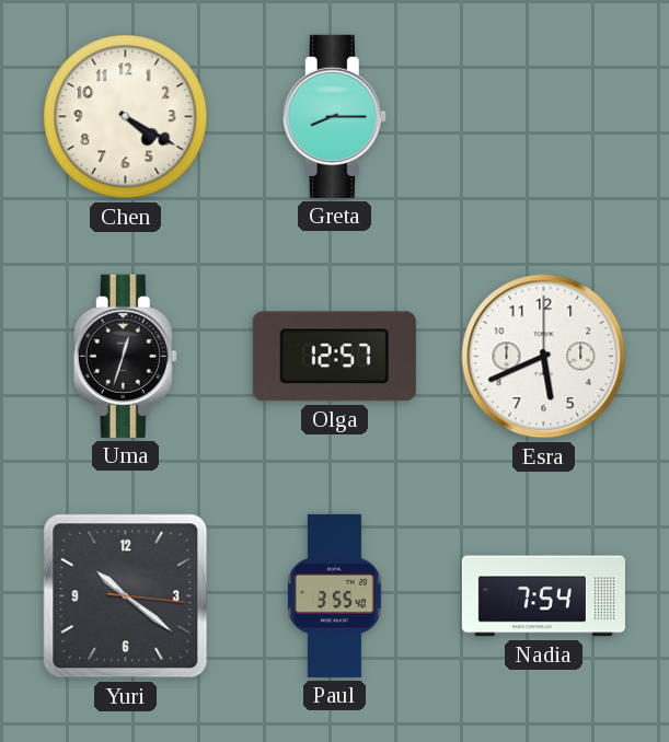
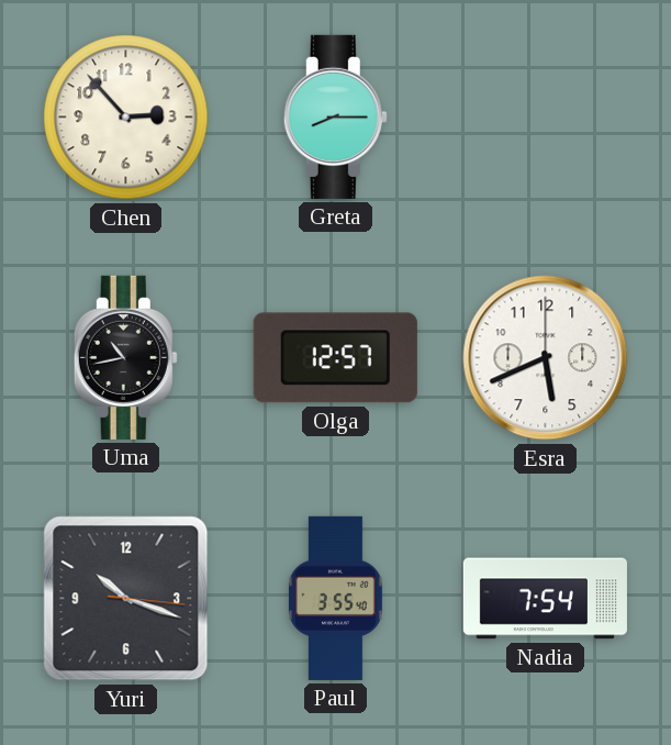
Chen: 4:20 -> 2:53 (126, 118)
Uma: 12:33 -> 10:43 (125, 357)
Yuri: 10:21 -> 10:18 (126, 599)
